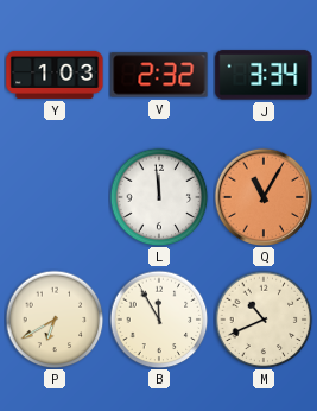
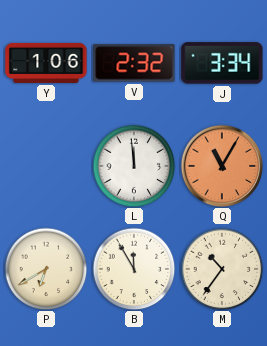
Y: 1:03 -> 1:06 (46, 63)
M: 10:41 -> 10:36 (222, 269)
